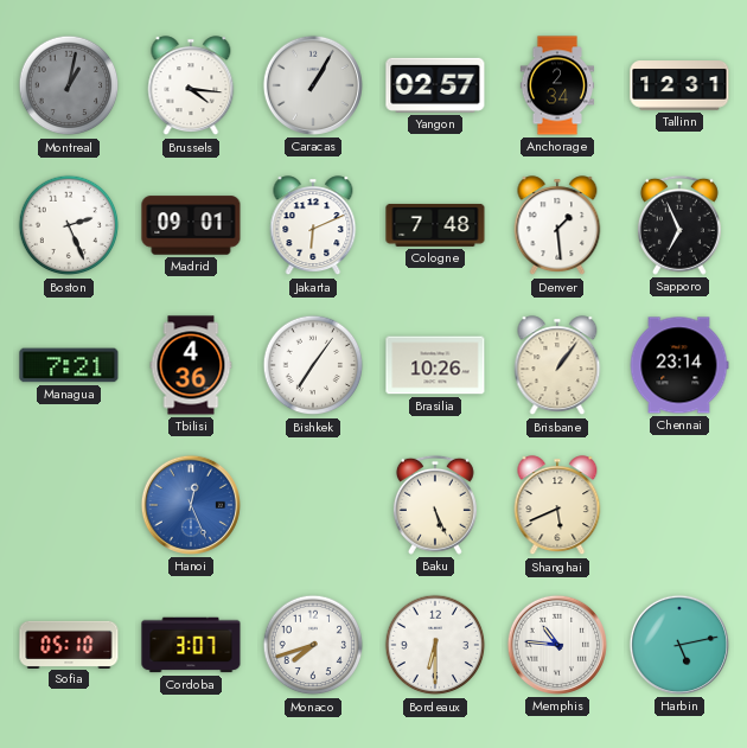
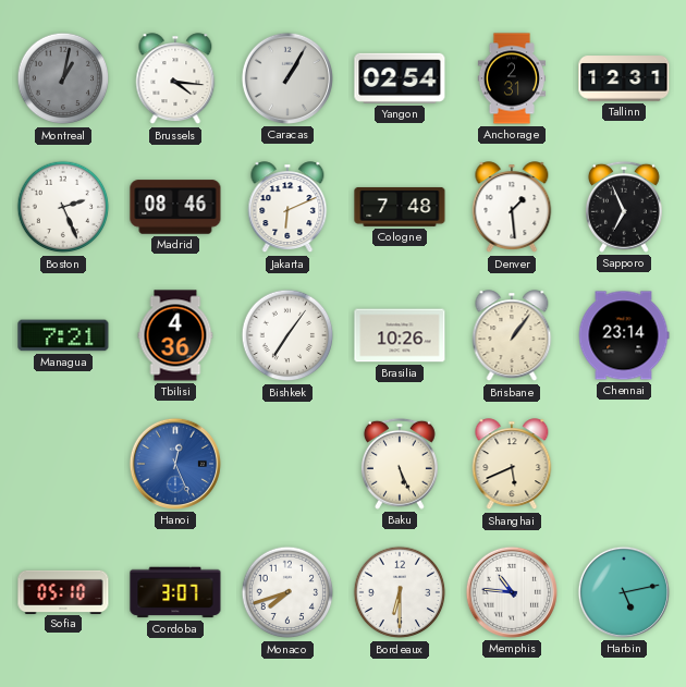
Yangon: 02:57 -> 02:54 (400, 78)
Anchorage: 2:34 -> 2:31 (512, 78)
Madrid: 09:01 -> 08:46 (175, 207)
